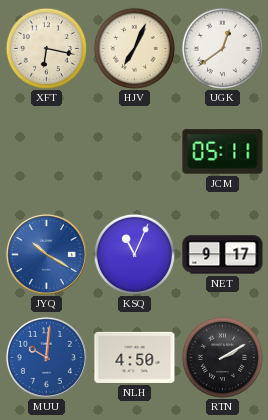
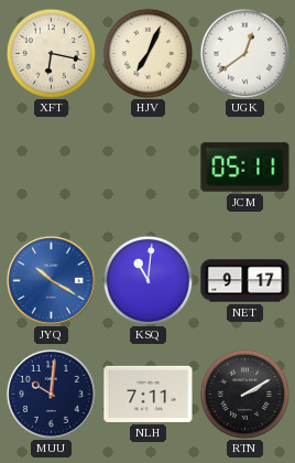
KSQ: 11:04 -> 11:01 (147, 280)
MUU dial: blue -> navy (51, 394)
NLH: 4:50 -> 7:11 (149, 394)
